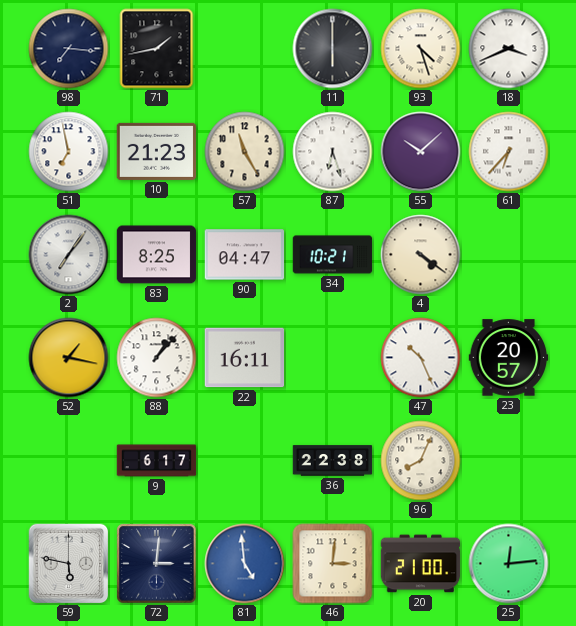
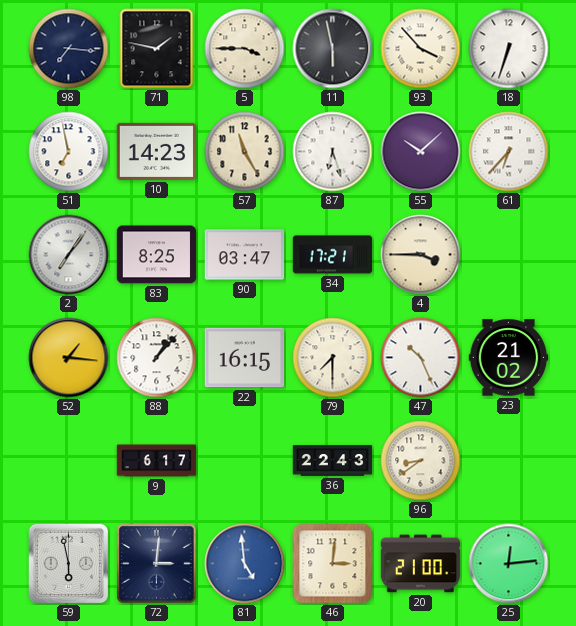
71: 1:43 -> 1:47 (157, 49)
5: none -> 3:45 (245, 49)
11: 6:00 -> 5:58 (333, 49)
93: 4:27 -> 3:53 (421, 49)
18: 3:41 -> 6:33 (509, 49)
10: 21:23 -> 14:23 (157, 151)
90: 04:47 -> 03:47 (245, 255)
34: 10:21 -> 17:21 (333, 255)
4: 4:21 -> 3:45 (421, 255)
52: 1:17 -> 1:16 (69, 358)
22: 16:11 -> 16:15 (245, 358)
79: none -> 7:30 (333, 358)
23: 20:57 -> 21:02 (509, 358)
36: 22:38 -> 22:43 (333, 461)
96: 8:04 -> 8:39 (421, 461)
59: 5:47 -> 5:58 (69, 564)
